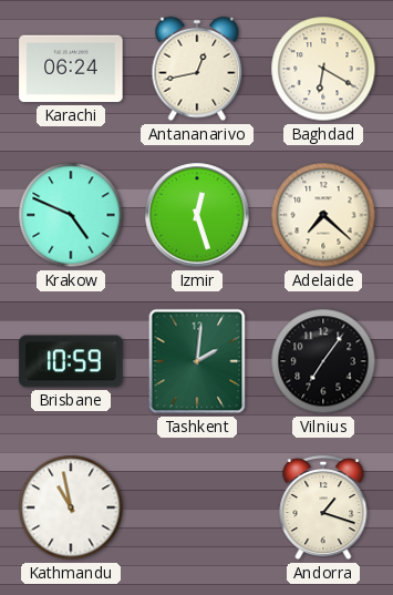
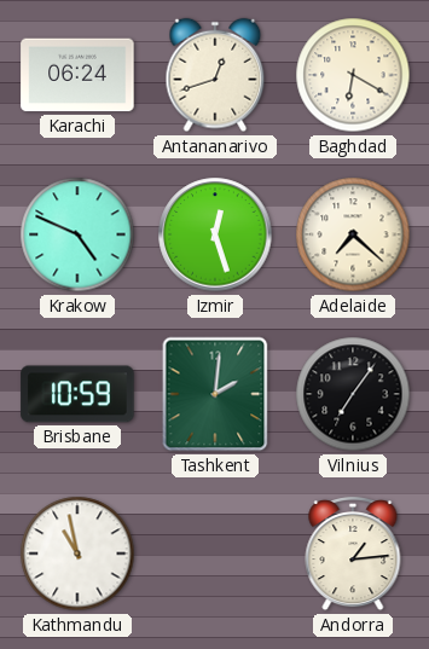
Antananarivo: 12:43 -> 12:42 (215, 75)
Andorra: 1:18 -> 1:14 (353, 554)
